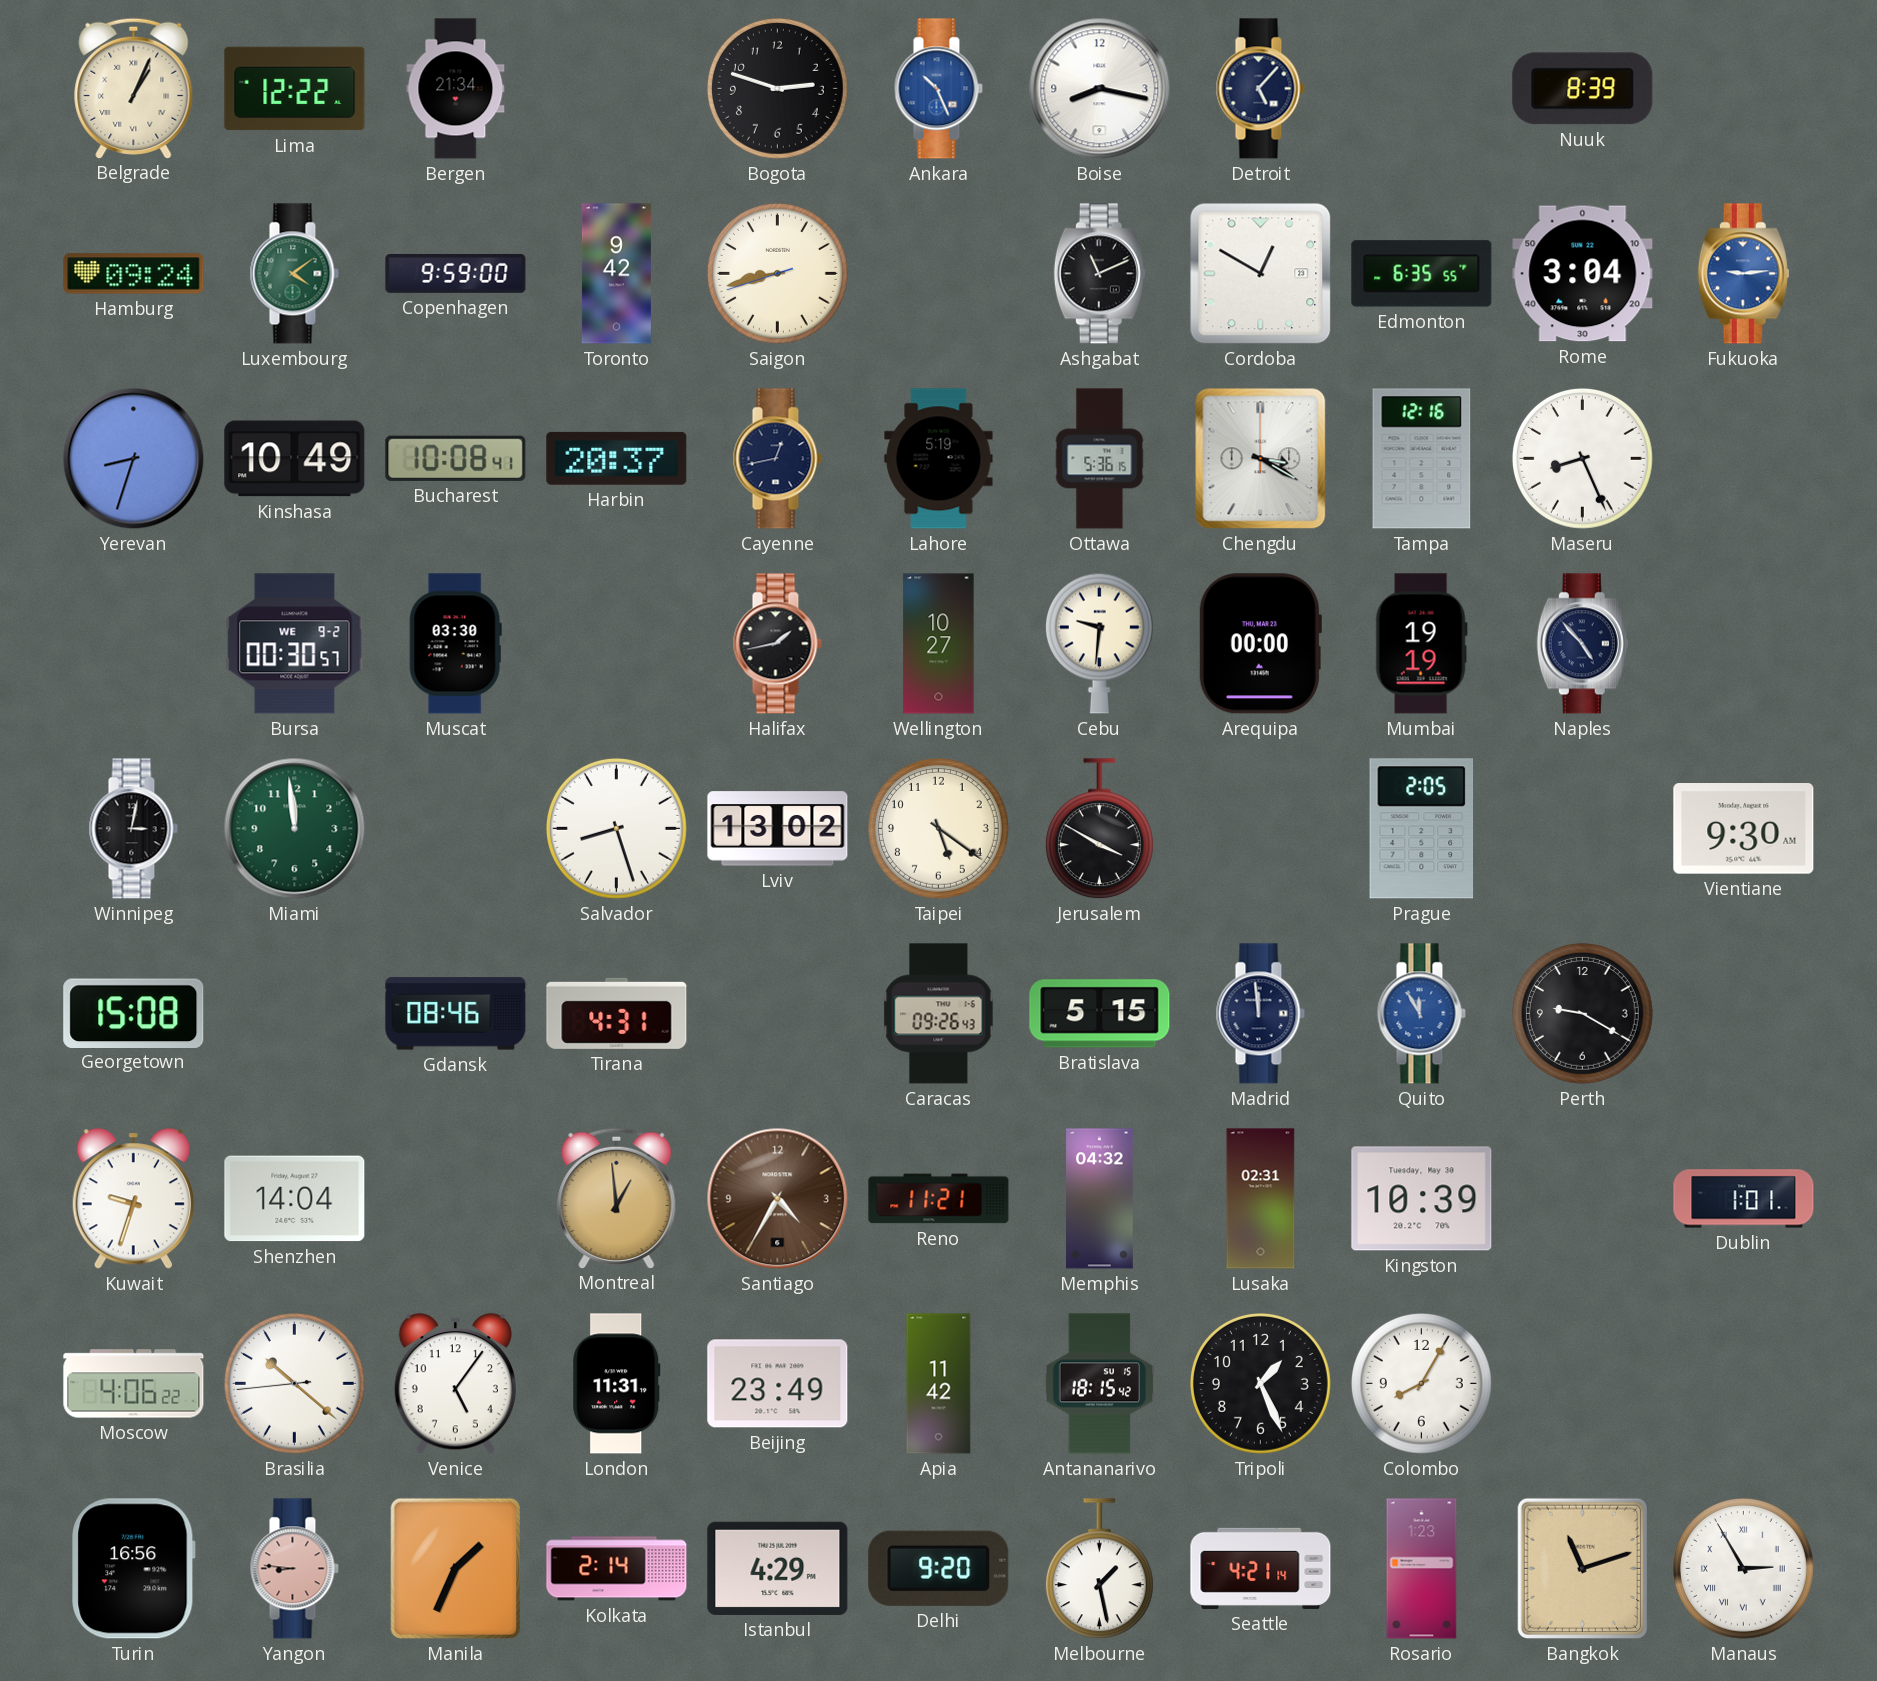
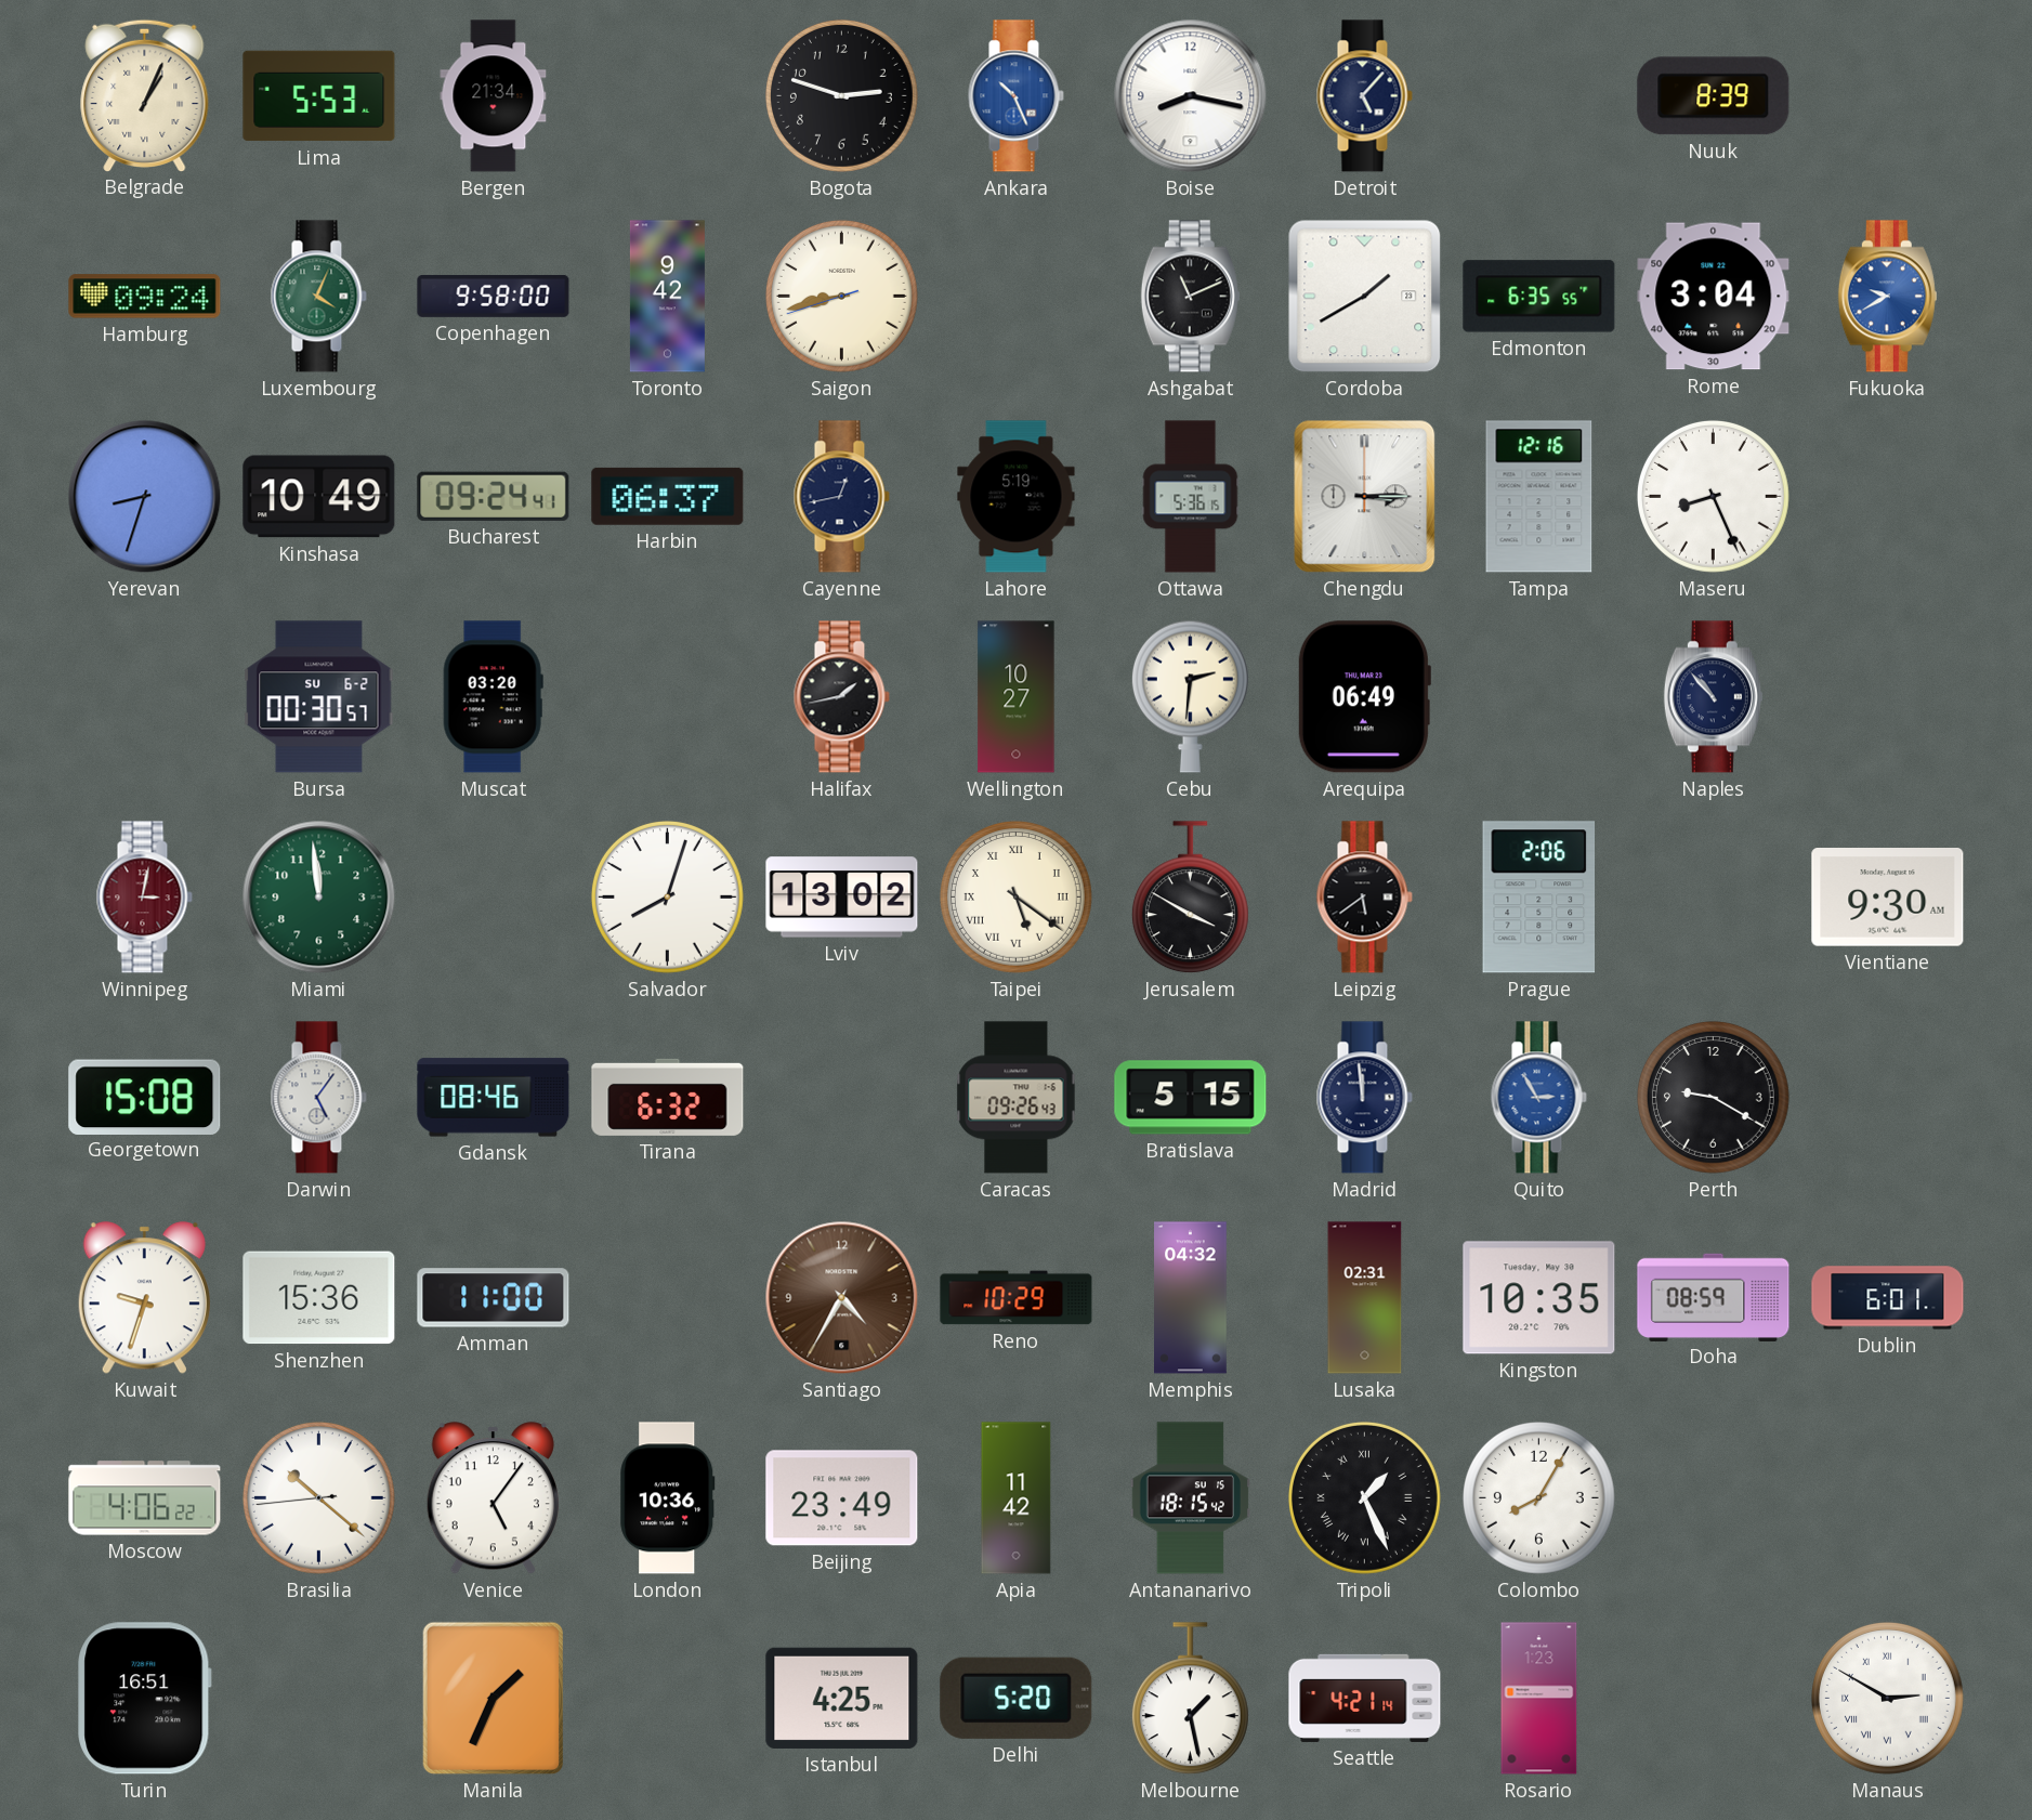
Lima: 12:22 -> 5:53 (319, 96)
Luxembourg: 4:09 -> 4:04 (318, 297)
Copenhagen: 9:59 -> 9:58 (494, 296)
Cordoba: 12:50 -> 1:40 (1365, 297)
Fukuoka: 9:14 -> 9:40 (1887, 297)
Bucharest: 10:08 -> 09:24 (494, 496)
Harbin: 20:37 -> 06:37 (668, 496)
Chengdu: 3:20 -> 3:15 (1365, 497)
Bursa date: WE 9-2 -> SU 6-2 (319, 697)
Muscat: 03:30 -> 03:20 (493, 697)
Cebu: 9:31 -> 2:31 (1190, 696)
Arequipa: 00:00 -> 06:49 (1364, 697)
Mumbai: 19:19 -> none (1421, 644)
Naples: 4:53 -> 10:53 (1713, 697)
Winnipeg dial: black -> burgundy (144, 898)
Salvador: 8:27 -> 8:03 (667, 896)
Taipei numerals: Arabic -> Roman (1015, 896)
Leipzig: none -> 5:39 (1364, 898)
Prague: 2:05 -> 2:06 (1539, 898)
Darwin: none -> 5:06 (318, 1098)
Tirana: 4:31 -> 6:32 (668, 1097)
Quito: 11:55 -> 2:55 (1538, 1098)
Shenzhen: 14:04 -> 15:36 (319, 1298)
Amman: none -> 11:00 (494, 1298)
Montreal: 12:59 -> none (617, 1198)
Reno: 11:21 -> 10:29 (1017, 1298)
Kingston: 10:39 -> 10:35 (1539, 1298)
Doha: none -> 08:59 (1714, 1297)
Dublin: 1:01 -> 6:01 (1888, 1298)
London: 11:31 -> 10:36 (668, 1498)
Tripoli numerals: Arabic -> Roman (1364, 1497)
Turin: 16:56 -> 16:51 (145, 1699)
Yangon: 8:46 -> none (294, 1569)
Kolkata: 2:14 -> none (617, 1569)
Istanbul: 4:29 -> 4:25 (842, 1698)
Delhi: 9:20 -> 5:20 (1017, 1698)
Bangkok: 11:12 -> none (1582, 1569)
Manaus: 2:55 -> 2:50 (1887, 1698)
